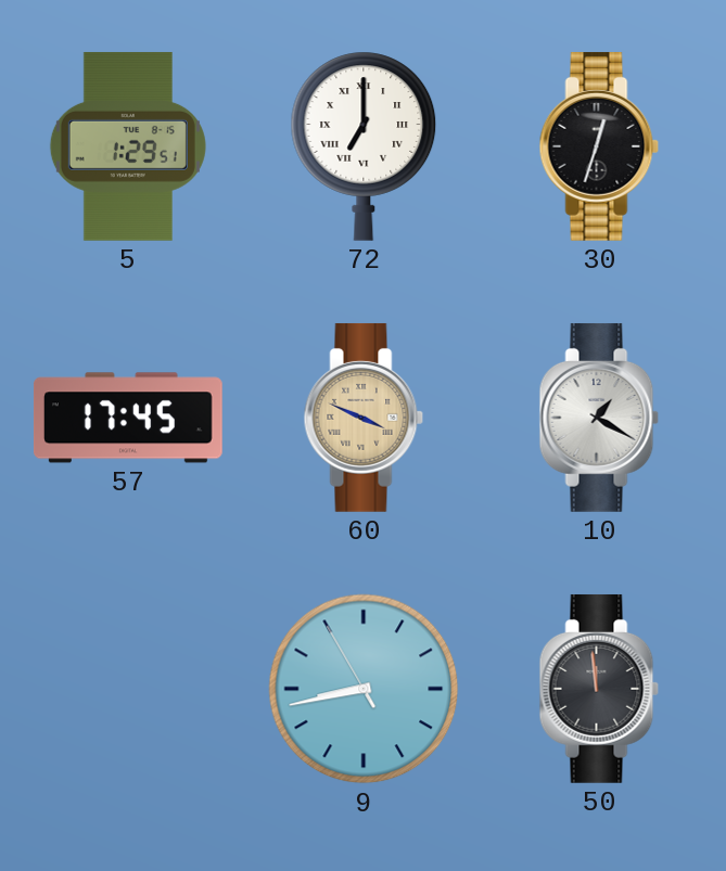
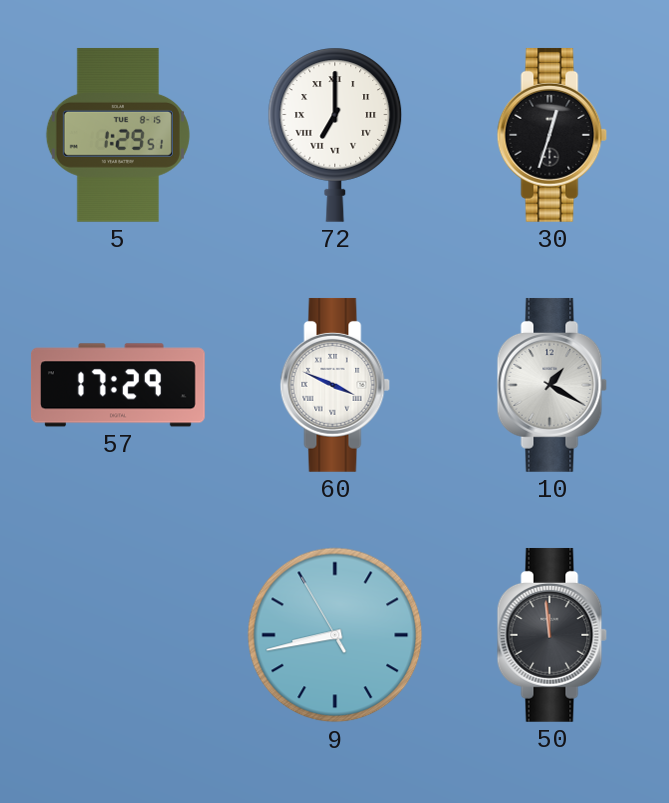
57: 17:45 -> 17:29 (118, 385)
60 dial: champagne -> white (335, 385)
